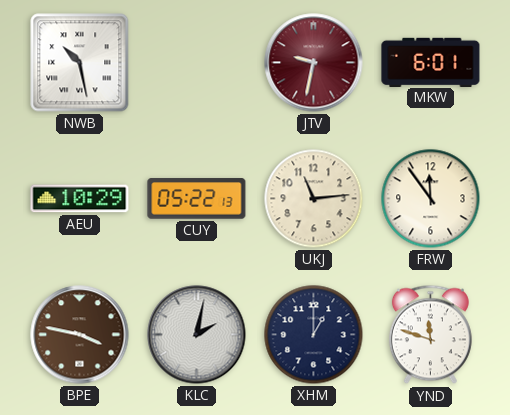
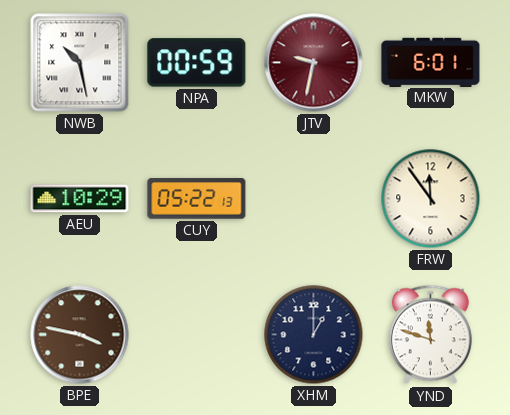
NPA: none -> 00:59 (197, 63)
UKJ: 11:14 -> none (314, 199)
KLC: 2:02 -> none (197, 335)
